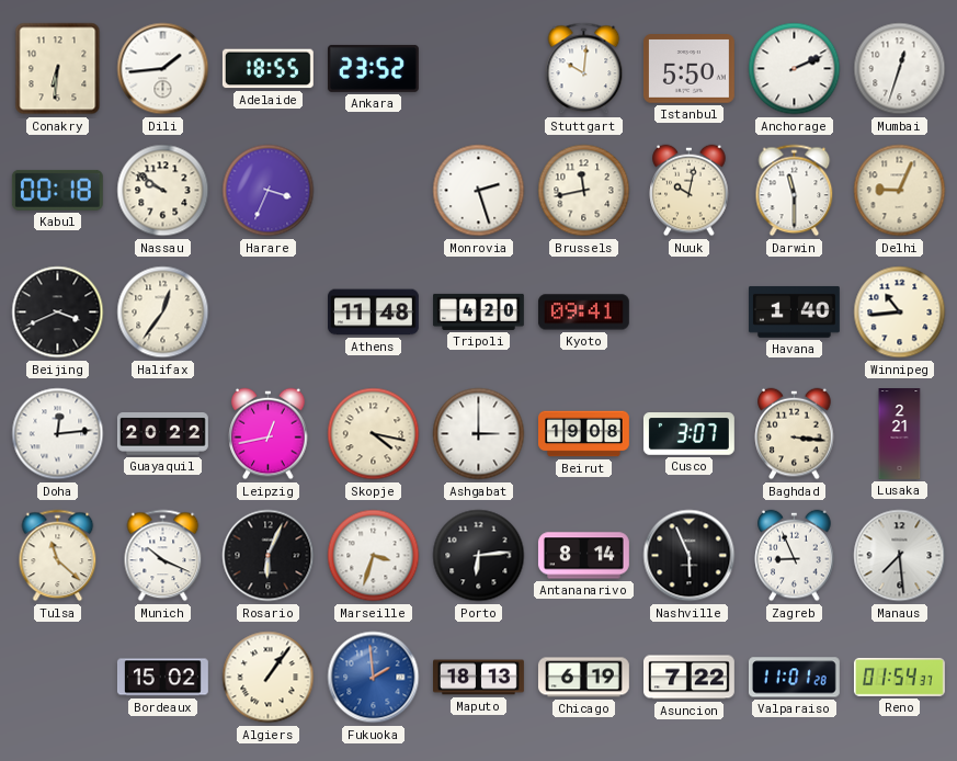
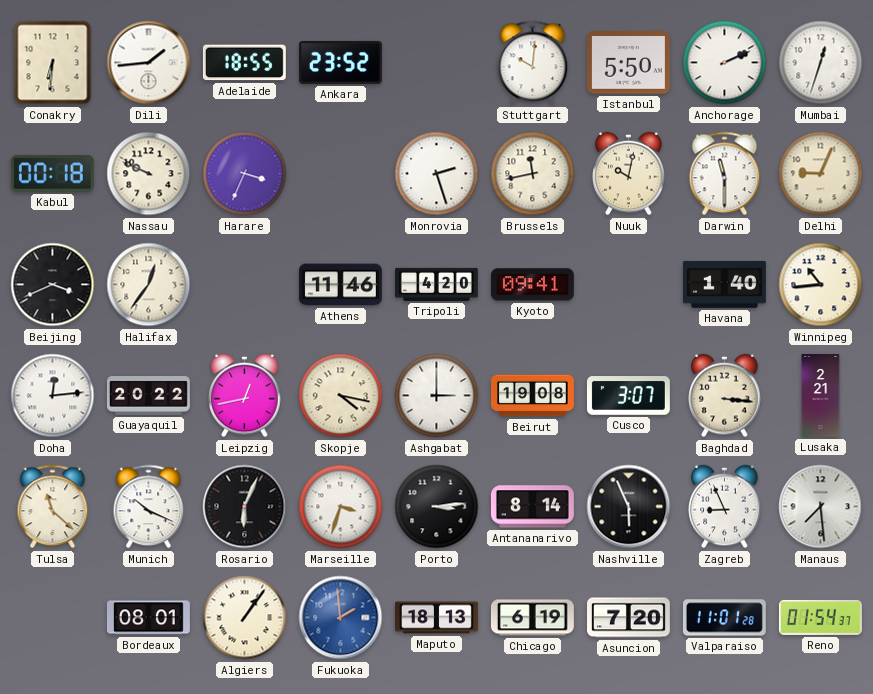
Nassau: 9:51 -> 9:49 (149, 174)
Athens: 11:48 -> 11:46 (341, 285)
Porto: 6:14 -> 3:14 (437, 507)
Bordeaux: 15:02 -> 08:01 (148, 618)
Asuncion: 7:22 -> 7:20 (629, 618)
